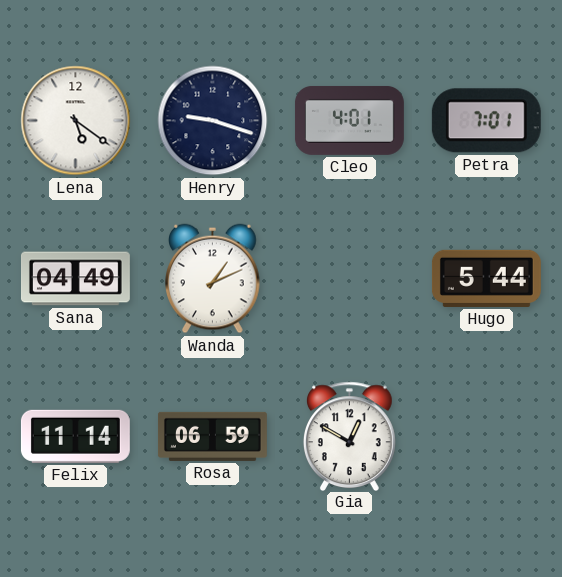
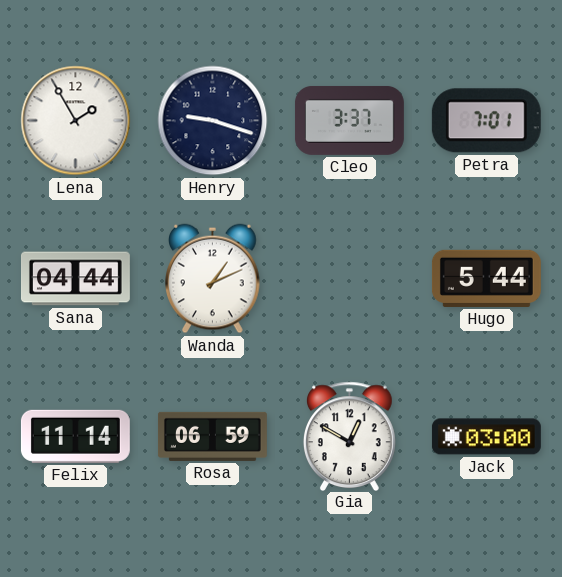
Lena: 5:21 -> 1:55 (76, 121)
Cleo: 4:01 -> 3:37 (349, 120)
Sana: 04:49 -> 04:44 (75, 279)
Jack: none -> 03:00 (486, 437)
